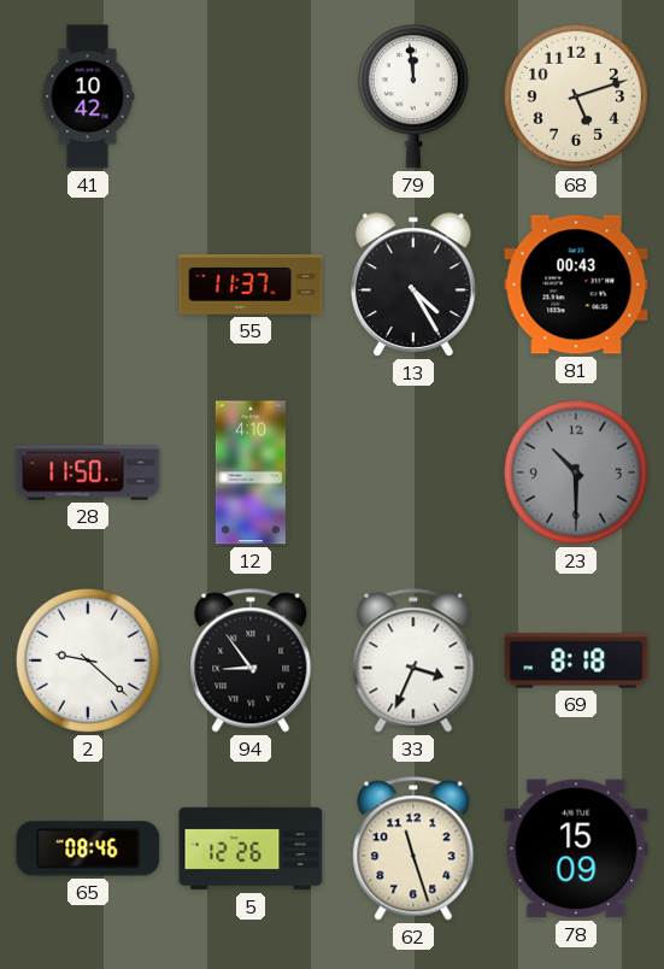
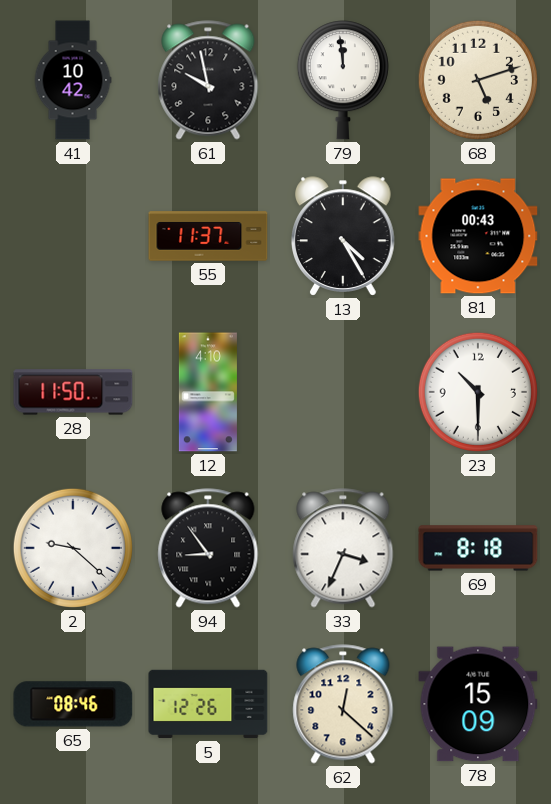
61: none -> 9:58 (208, 80)
23 dial: grey -> white (478, 392)
62: 11:27 -> 12:22 (343, 704)
